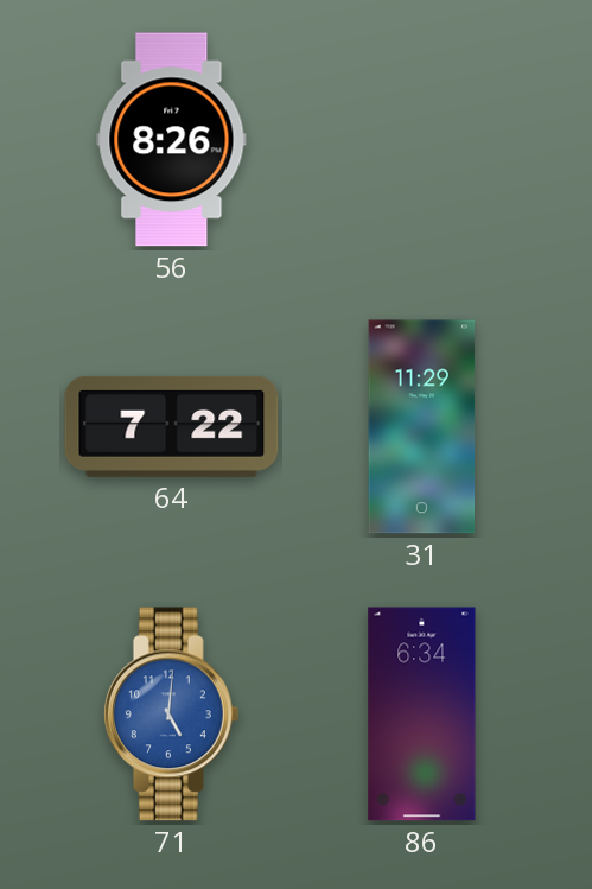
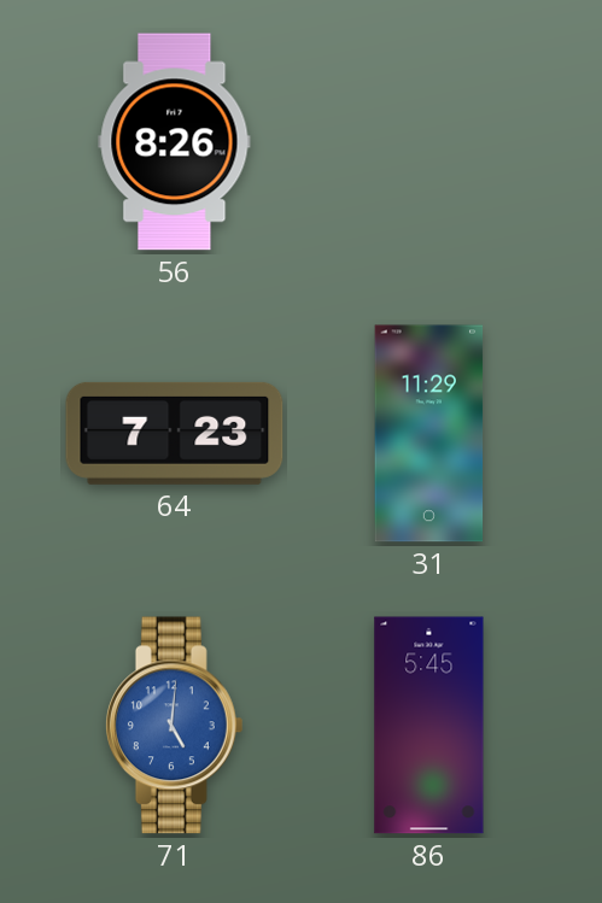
64: 7:22 -> 7:23 (175, 433)
86: 6:34 -> 5:45 (429, 726)
